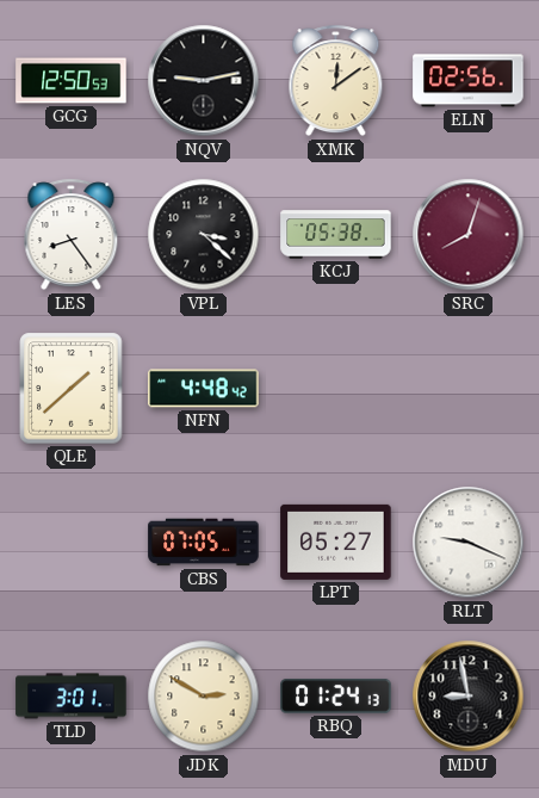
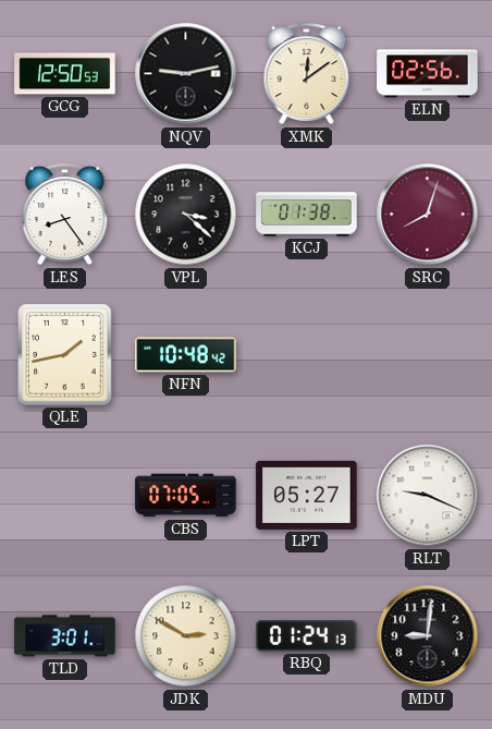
KCJ: 05:38 -> 01:38 (307, 215)
QLE: 1:38 -> 1:43 (65, 355)
NFN: 4:48 -> 10:48 (186, 355)
MDU: 8:58 -> 9:01 (428, 636)
